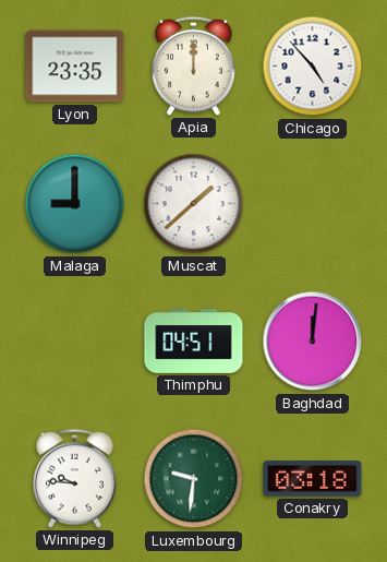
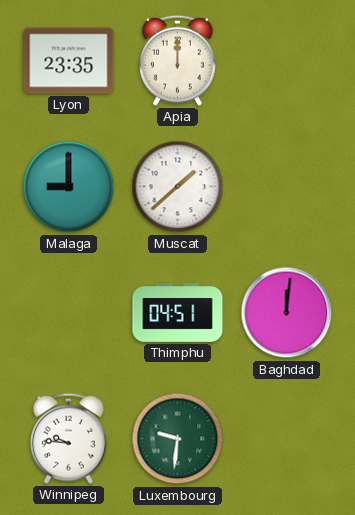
Chicago: 4:53 -> none (313, 67)
Conakry: 03:18 -> none (313, 479)
